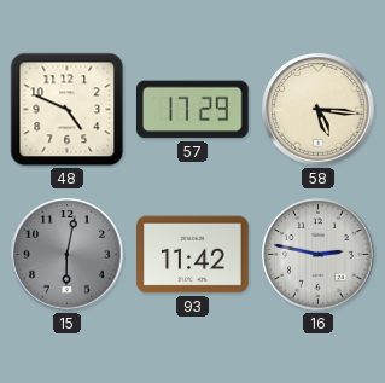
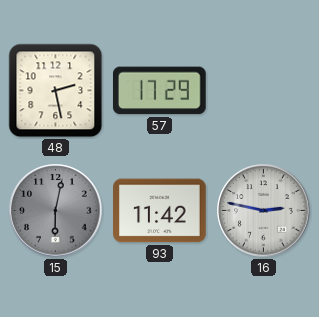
48: 4:49 -> 2:28 (56, 91)
58: 5:16 -> none (319, 110)
